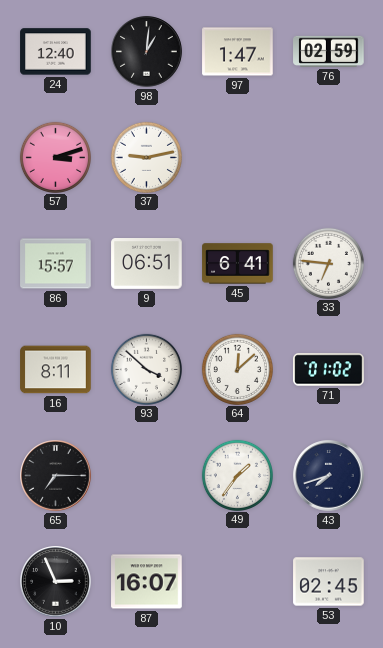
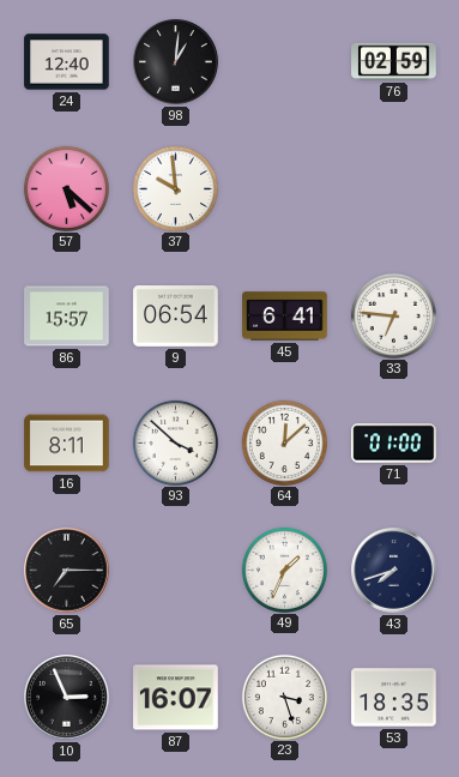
97: 1:47 -> none (238, 52)
57: 3:12 -> 5:22 (66, 188)
37: 9:13 -> 9:59 (175, 188)
9: 06:51 -> 06:54 (176, 317)
71: 01:02 -> 01:00 (394, 444)
49: 1:36 -> 1:34 (284, 570)
23: none -> 3:27 (284, 697)
53: 02:45 -> 18:35 (394, 698)
